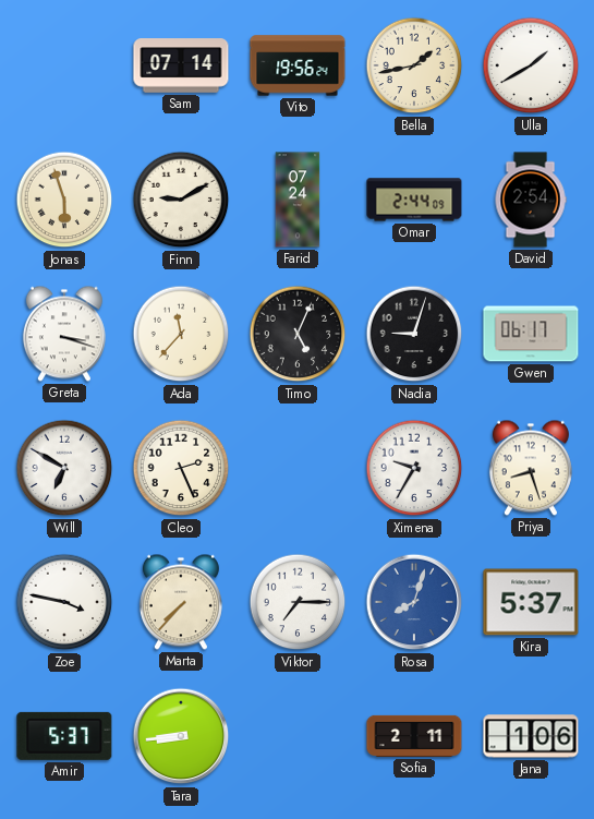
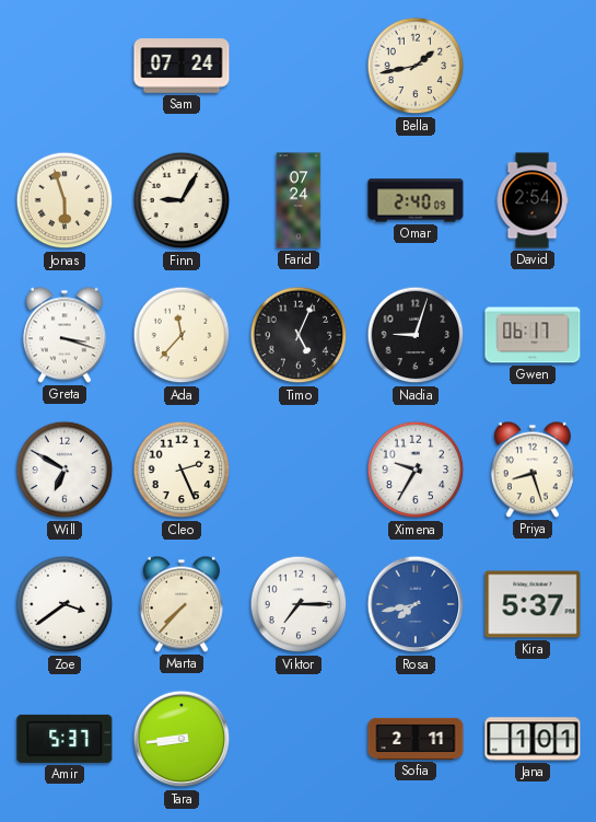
Sam: 07:14 -> 07:24 (182, 66)
Vito: 19:56 -> none (298, 65)
Ulla: 1:40 -> none (531, 65)
Finn: 9:10 -> 9:05 (182, 200)
Omar: 2:44 -> 2:40 (416, 200)
Zoe: 3:47 -> 3:39 (65, 604)
Rosa: 8:03 -> 7:43 (416, 604)
Jana: 1:06 -> 1:01 (533, 739)
